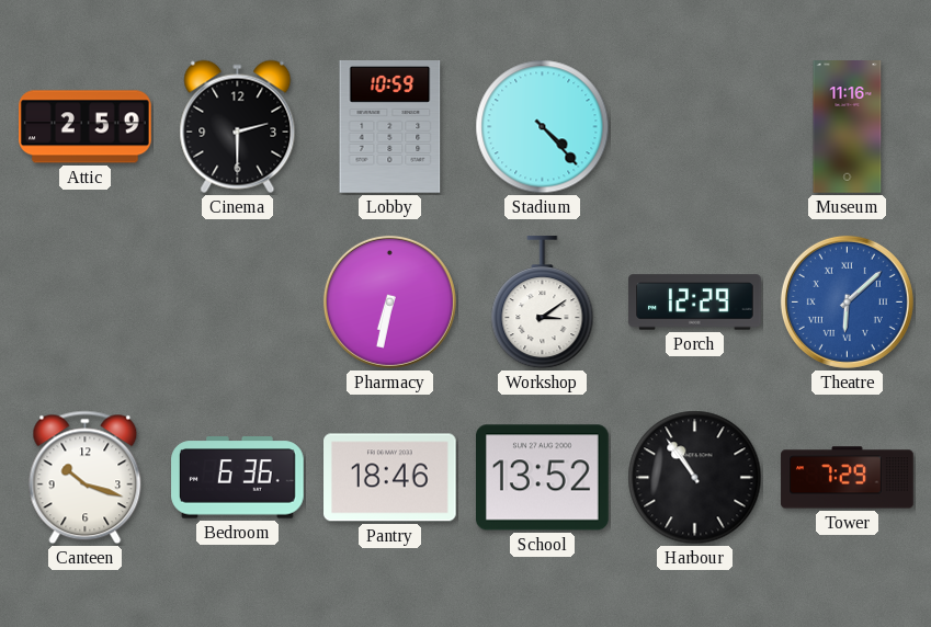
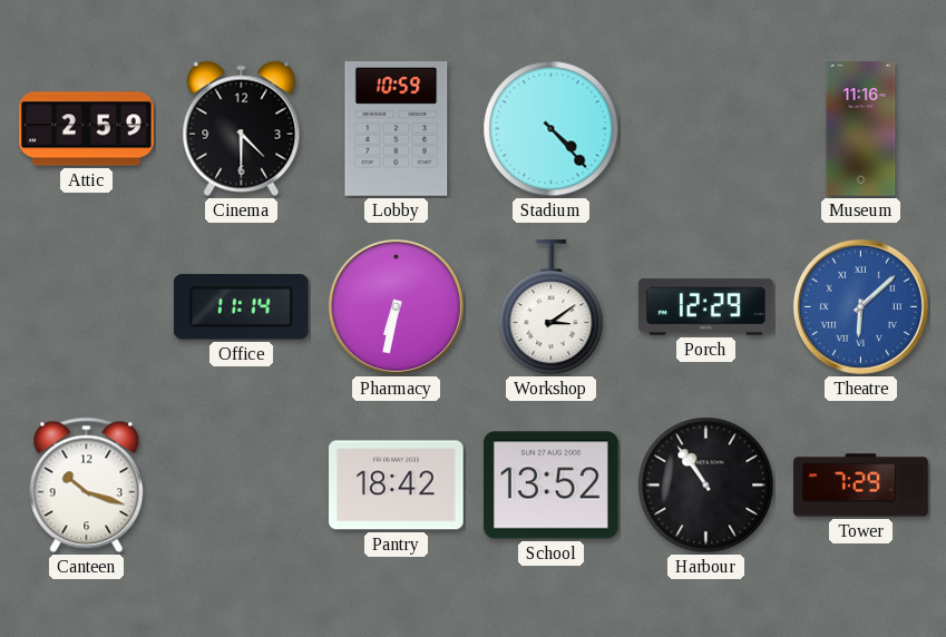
Cinema: 2:30 -> 4:30 (242, 129)
Office: none -> 11:14 (241, 307)
Bedroom: 6:36 -> none (238, 478)
Pantry: 18:46 -> 18:42 (397, 486)
